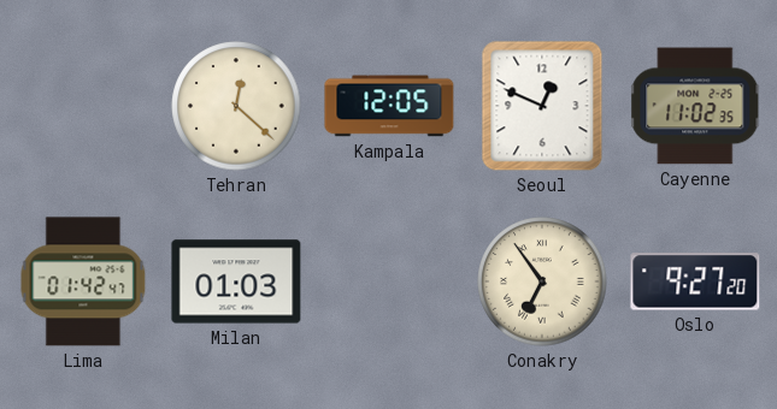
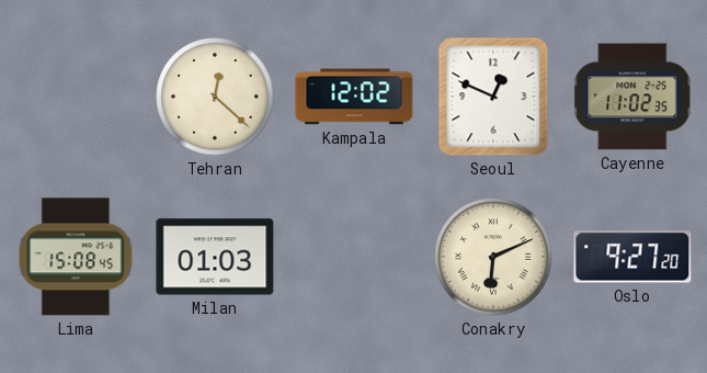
Kampala: 12:05 -> 12:02 (354, 97)
Lima: 01:42 -> 15:08 (76, 257)
Conakry: 6:54 -> 6:11 (493, 257)
